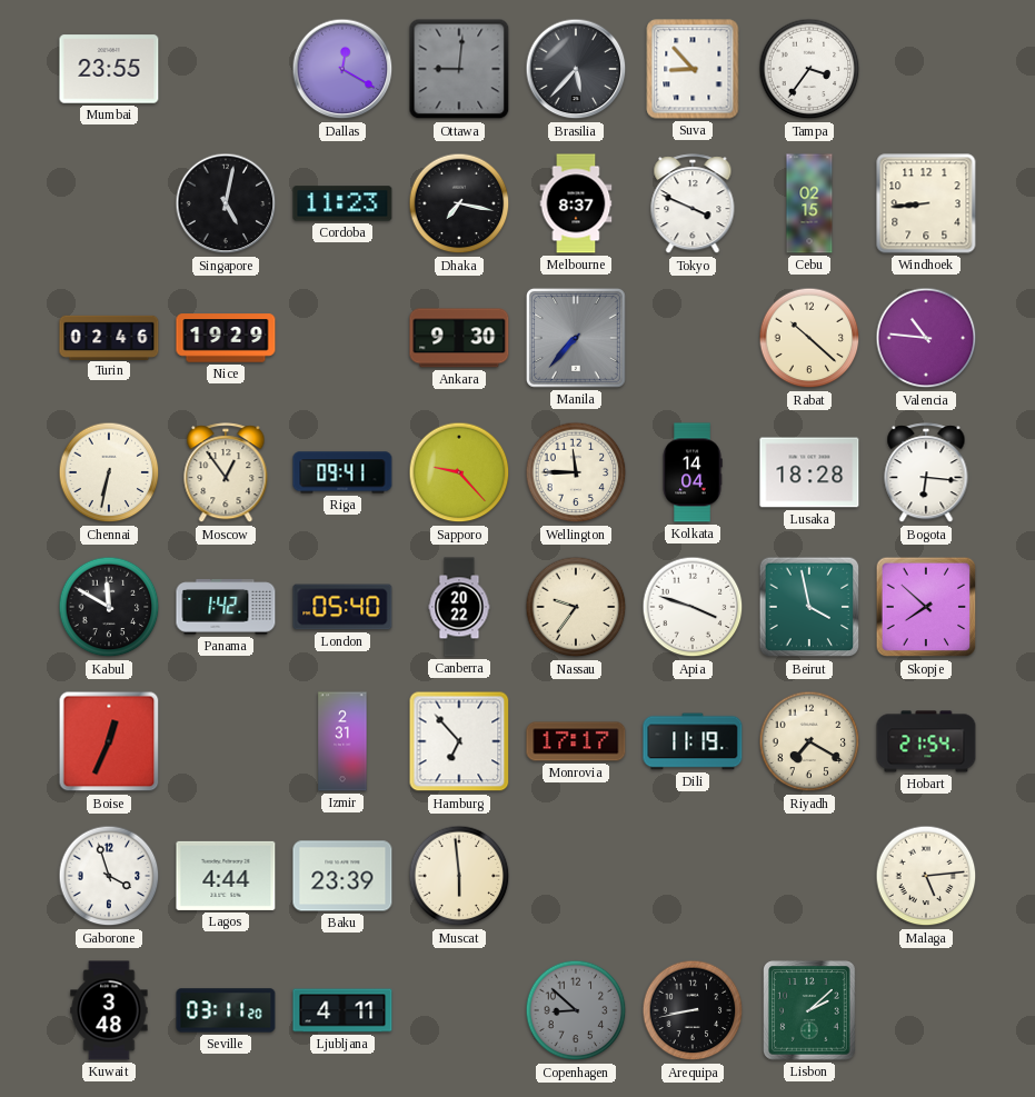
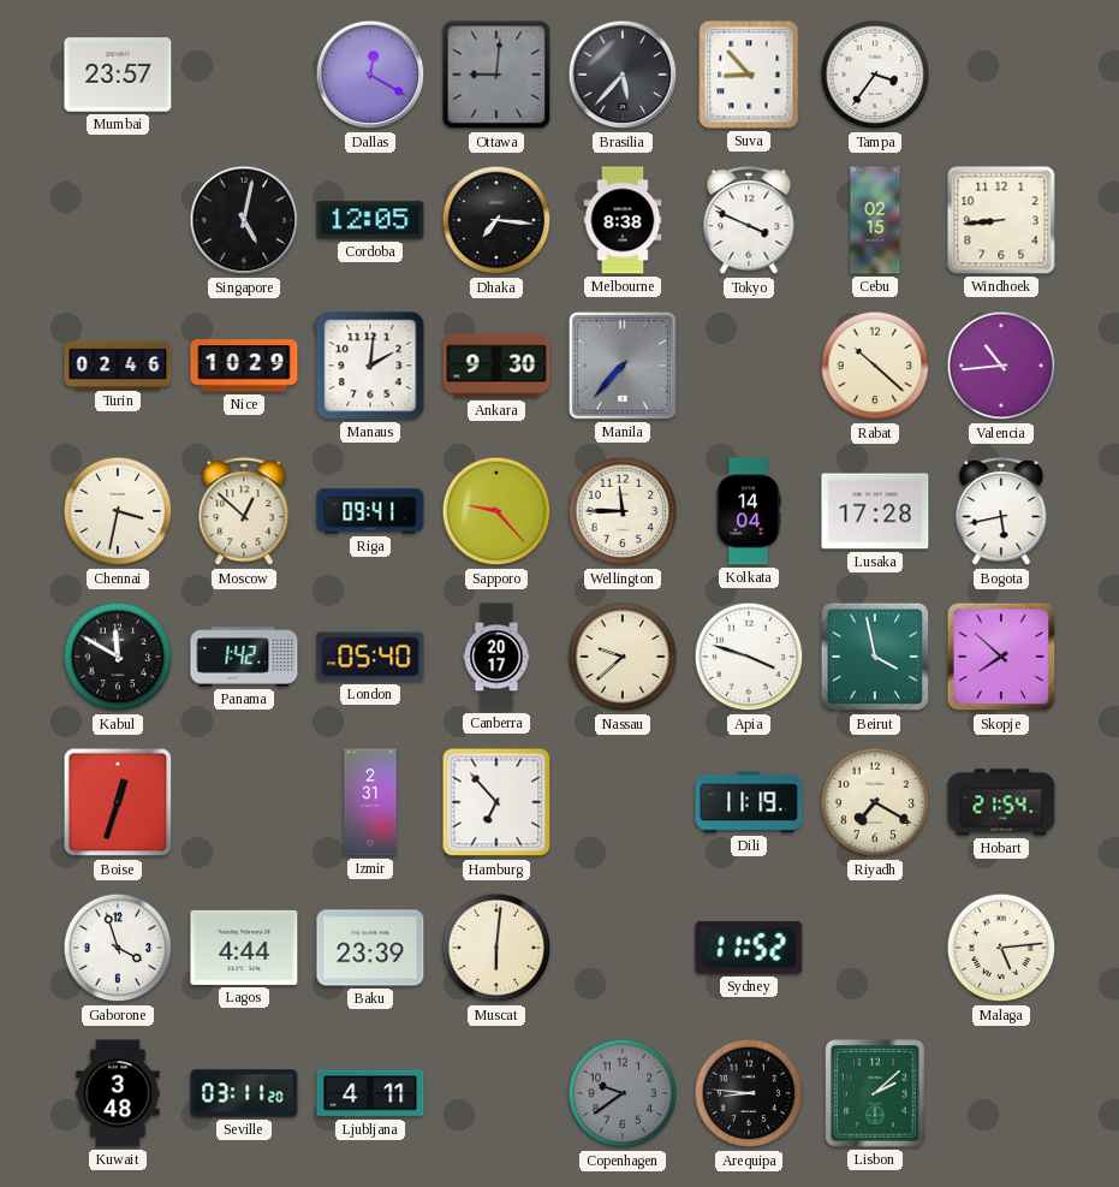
Mumbai: 23:55 -> 23:57 (118, 75)
Cordoba: 11:23 -> 12:05 (370, 220)
Dhaka: 7:17 -> 7:16 (496, 220)
Melbourne: 8:37 -> 8:38 (623, 220)
Nice: 19:29 -> 10:29 (244, 366)
Manaus: none -> 2:01 (370, 366)
Valencia: 10:46 -> 10:44 (1001, 366)
Chennai: 6:32 -> 3:32 (118, 511)
Moscow: 12:54 -> 12:52 (244, 512)
Lusaka: 18:28 -> 17:28 (875, 511)
Bogota: 6:16 -> 5:43 (1001, 512)
Canberra: 20:22 -> 20:17 (496, 657)
Nassau: 9:36 -> 9:38 (623, 657)
Boise: 12:34 -> 12:33 (118, 802)
Monrovia: 17:17 -> none (576, 741)
Muscat: 5:59 -> 6:01 (496, 948)
Sydney: none -> 11:52 (749, 948)
Copenhagen: 8:52 -> 9:39 (623, 1093)
Arequipa: 8:43 -> 8:46 (749, 1093)
